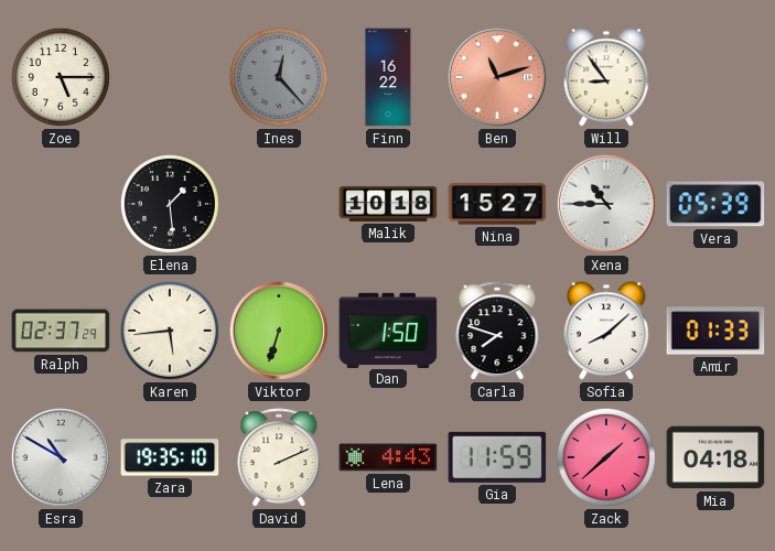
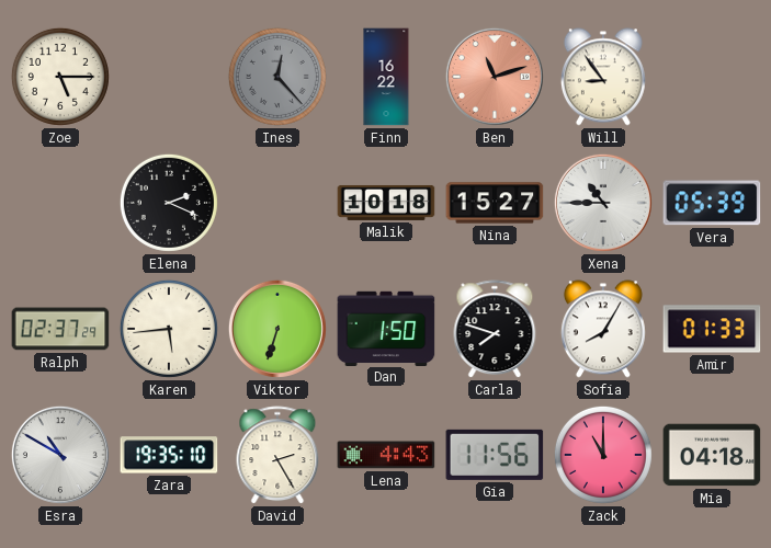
Elena: 1:29 -> 2:19 (169, 203)
Sofia: 8:08 -> 8:05 (603, 329)
David: 2:11 -> 2:25 (277, 456)
Gia: 11:59 -> 11:56 (495, 455)
Zack: 1:38 -> 11:00 (603, 455)
